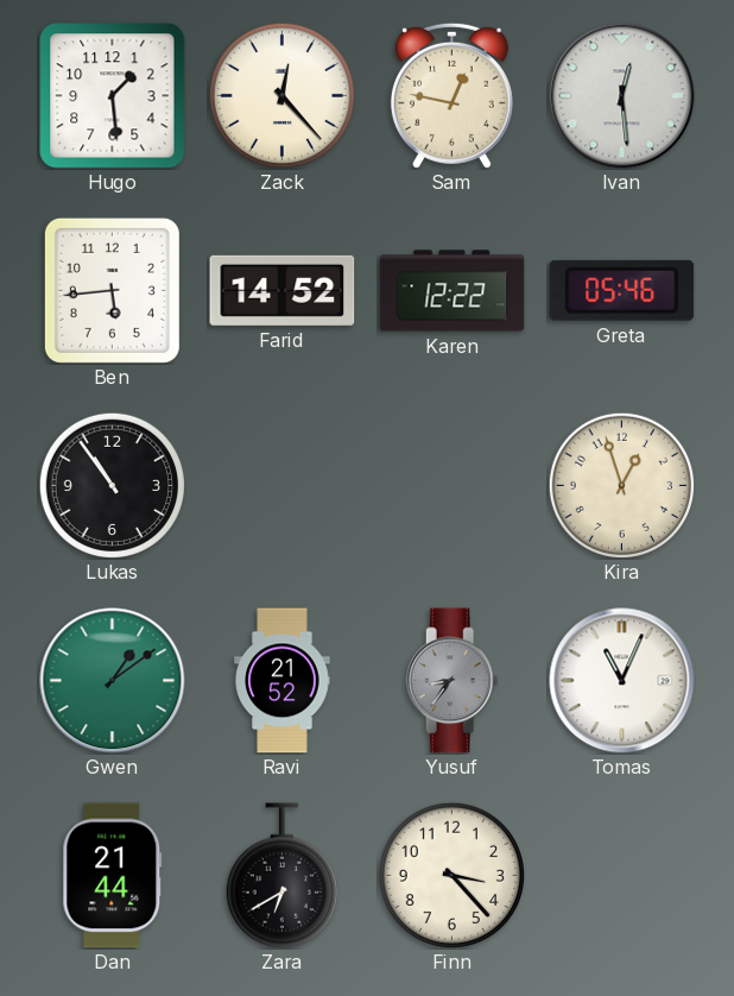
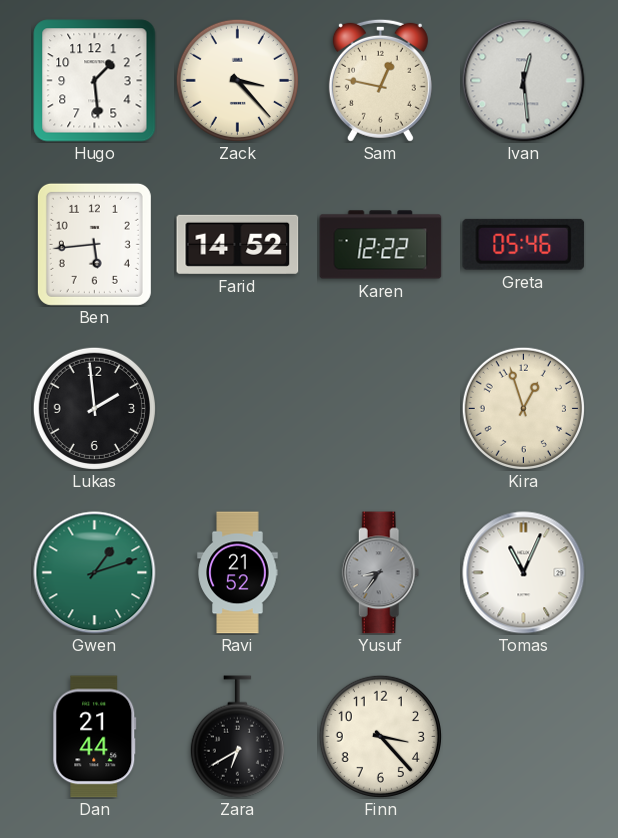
Zack: 12:23 -> 3:23 (237, 80)
Lukas: 10:54 -> 1:59 (94, 408)
Gwen: 1:09 -> 1:12 (95, 573)
